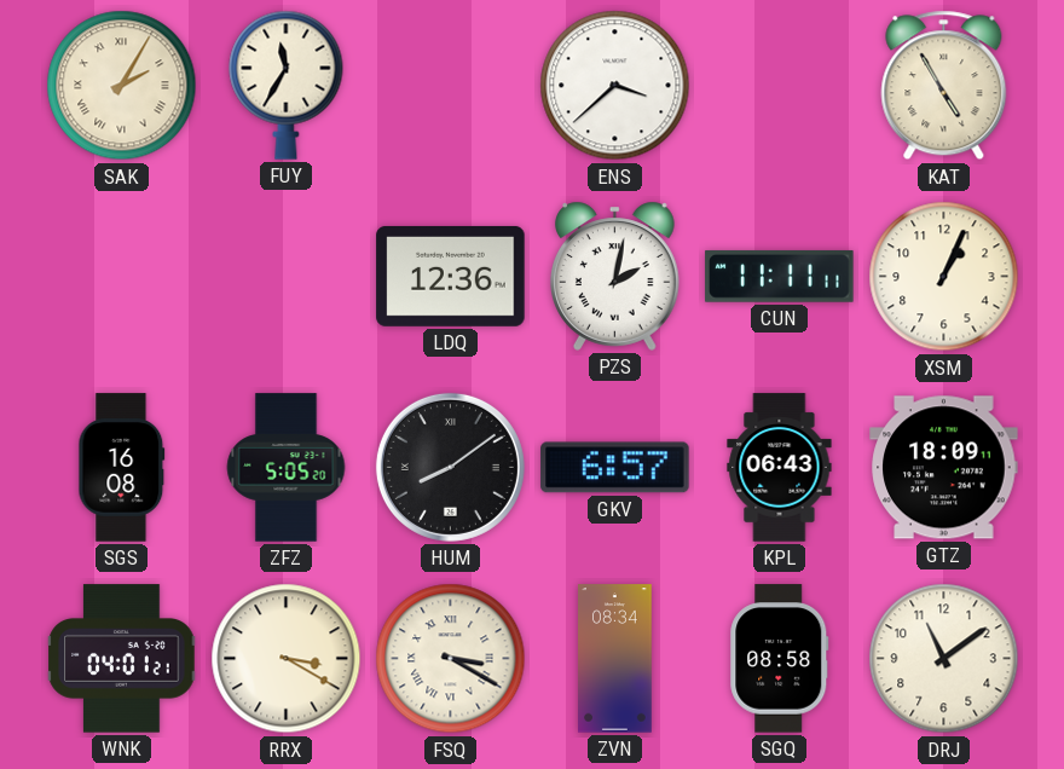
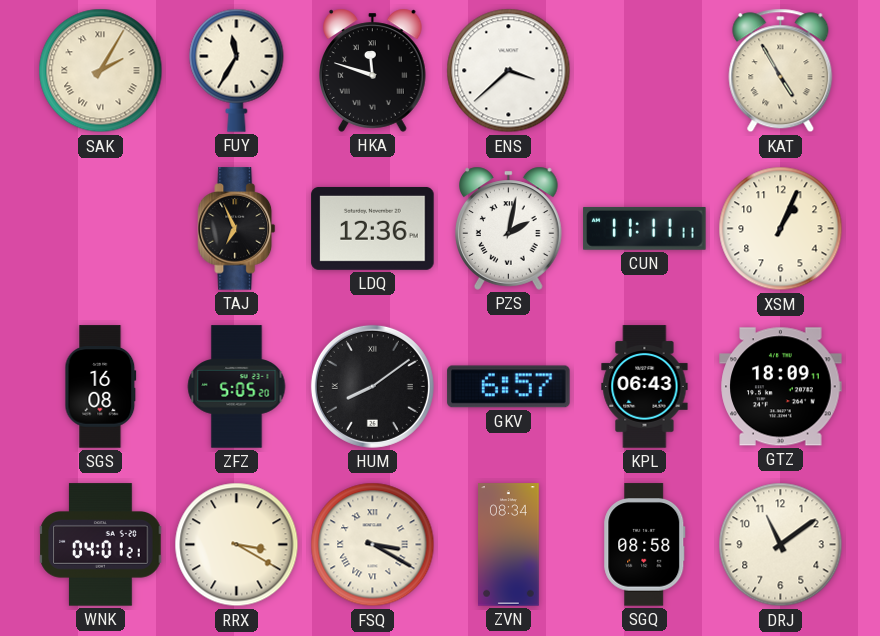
HKA: none -> 11:48 (373, 70)
TAJ: none -> 6:56 (237, 229)
